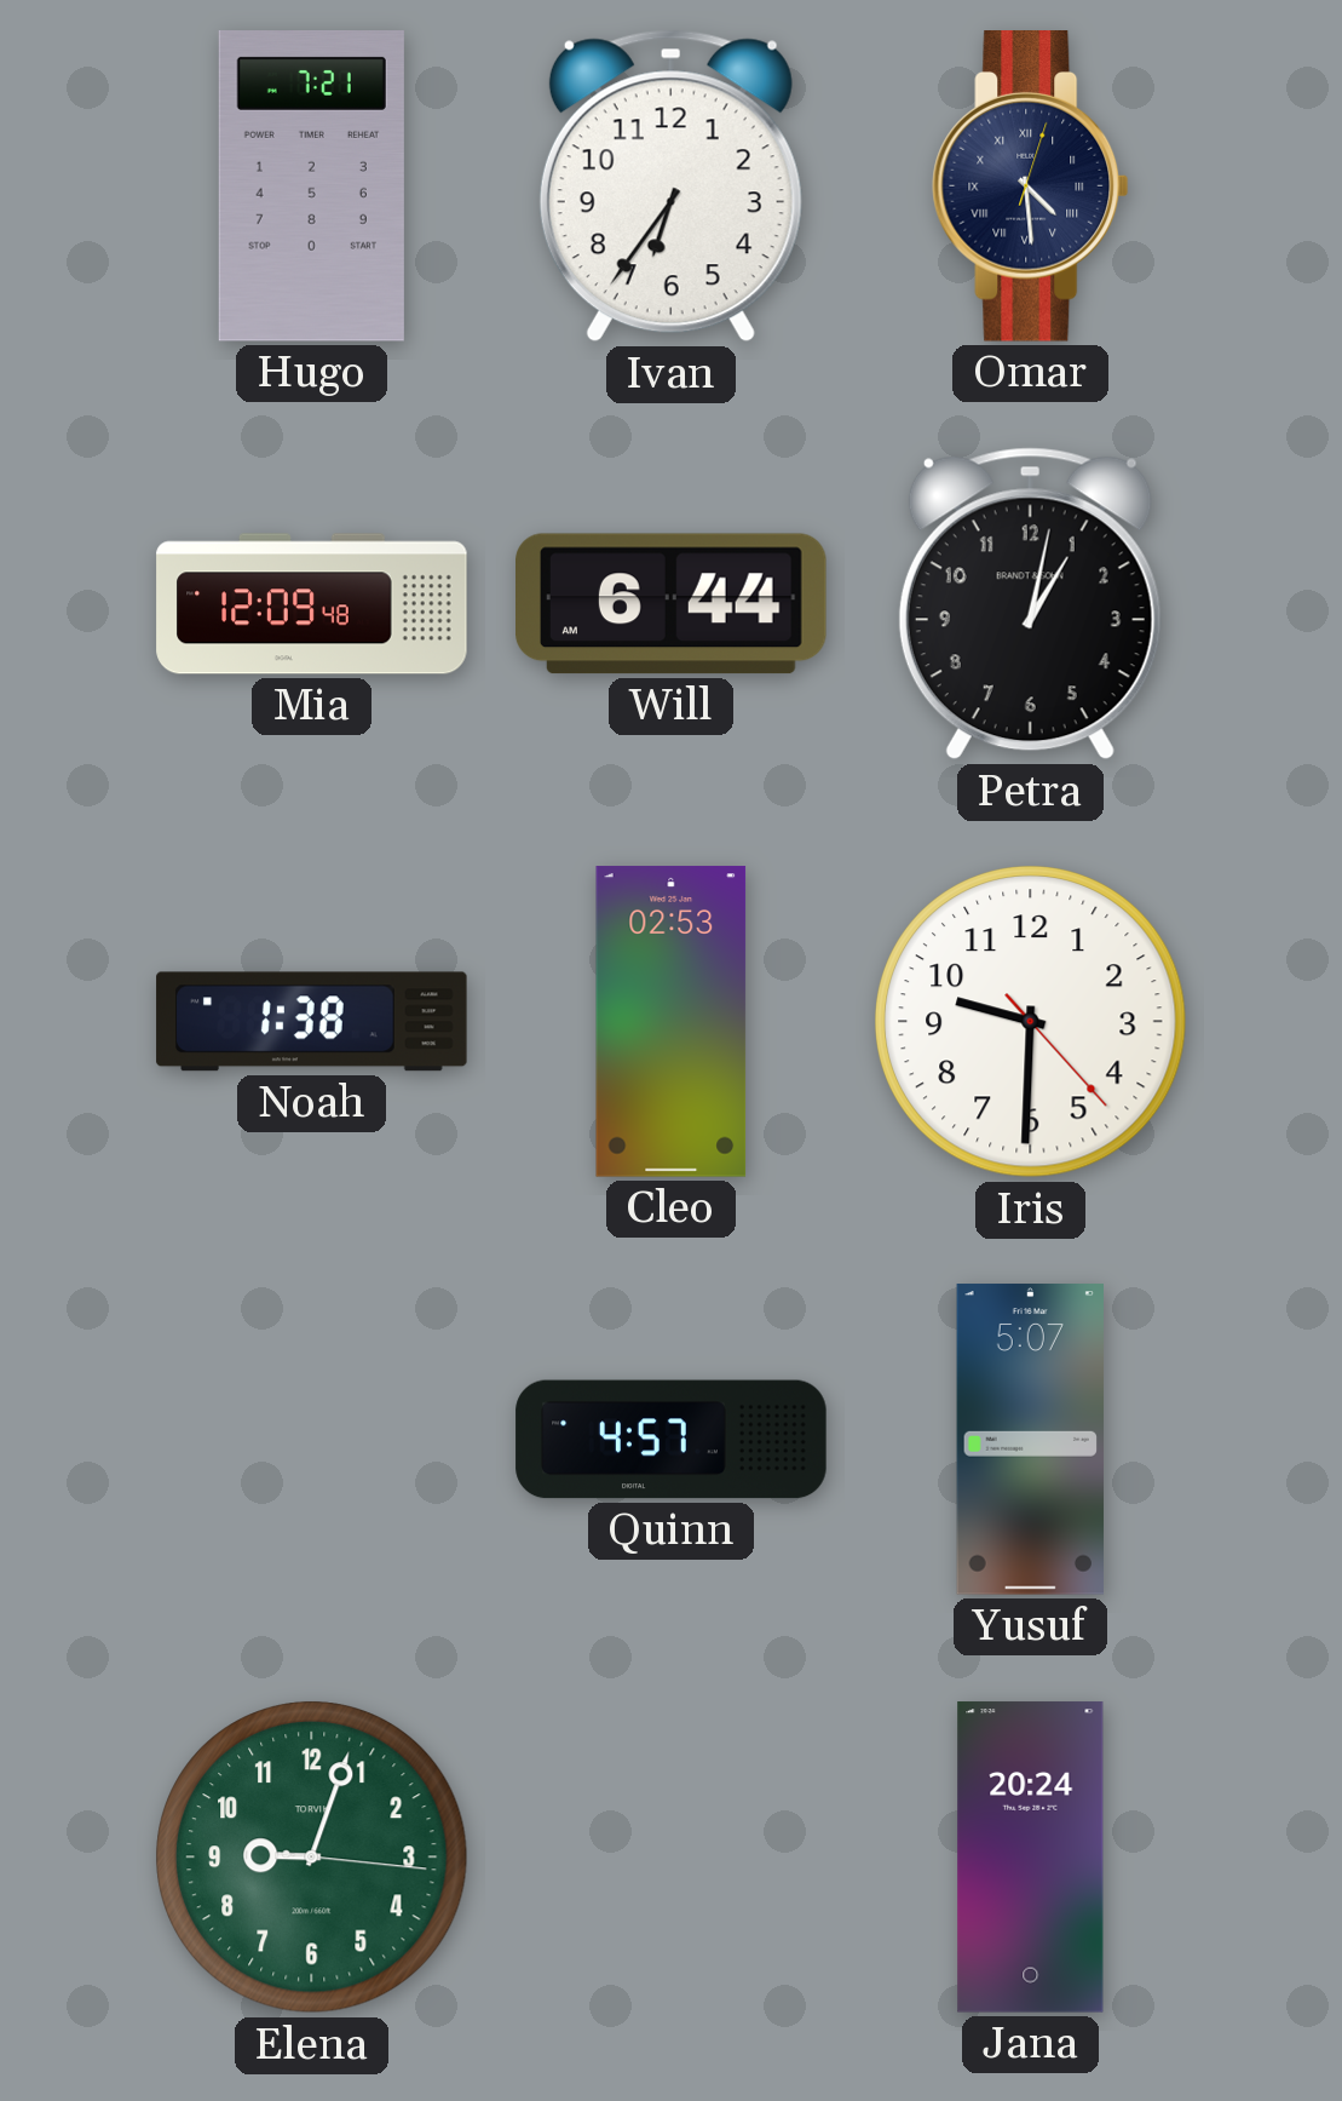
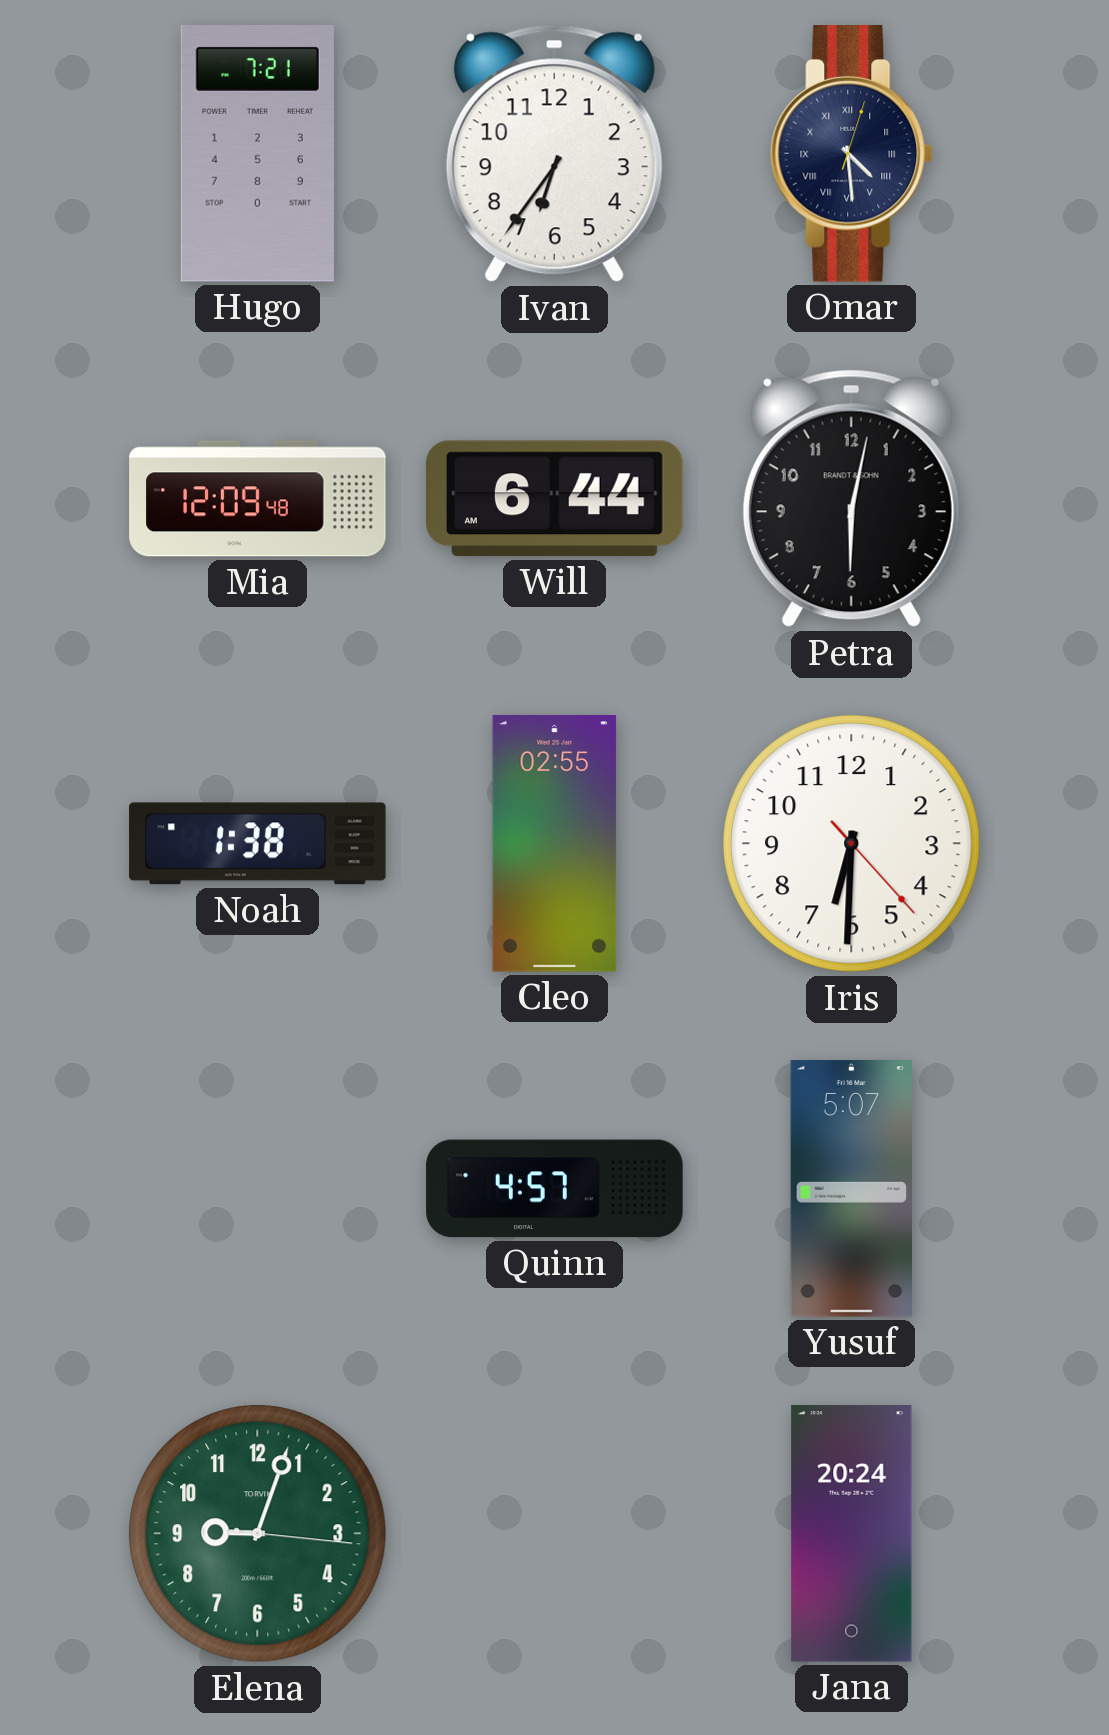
Petra: 1:02 -> 6:02 (851, 499)
Cleo: 02:53 -> 02:55 (555, 844)
Iris: 9:30 -> 6:30 (852, 844)
